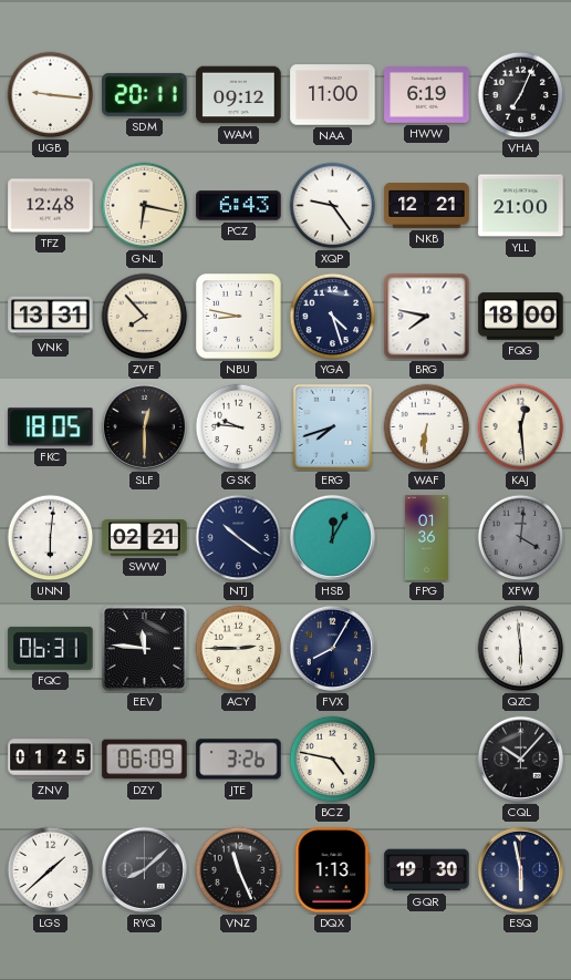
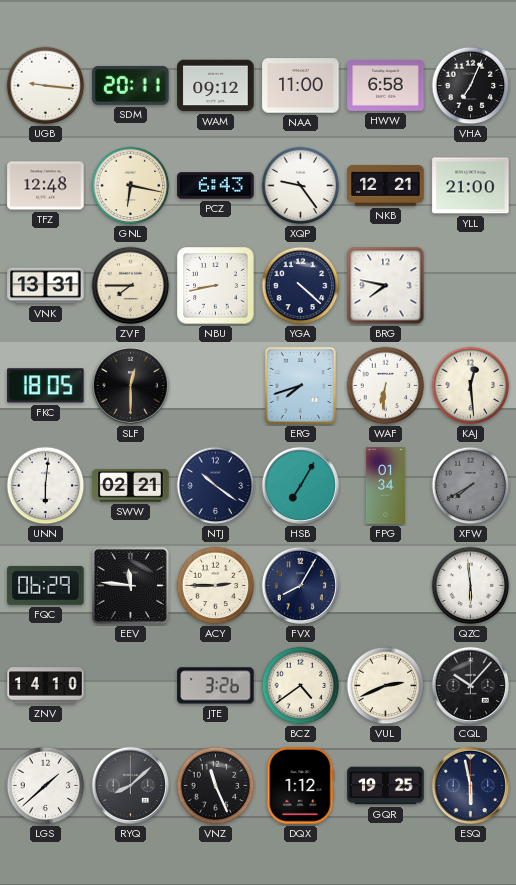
HWW: 6:19 -> 6:58 (386, 86)
ZVF: 7:53 -> 7:45 (131, 286)
NBU: 8:47 -> 8:43 (216, 286)
YGA: 4:27 -> 4:22 (301, 286)
FQG: 18:00 -> none (521, 317)
GSK: 9:46 -> none (239, 427)
HSB: 12:05 -> 7:05 (300, 485)
FPG: 01:36 -> 01:34 (385, 486)
XFW: 4:01 -> 7:40 (471, 486)
FQC: 06:31 -> 06:29 (46, 585)
ZNV: 01:25 -> 14:10 (46, 686)
DZY: 06:09 -> none (145, 760)
BCZ: 4:47 -> 4:39 (301, 686)
VUL: none -> 2:41 (386, 686)
DQX: 1:13 -> 1:12 (301, 786)
GQR: 19:30 -> 19:25 (386, 786)
